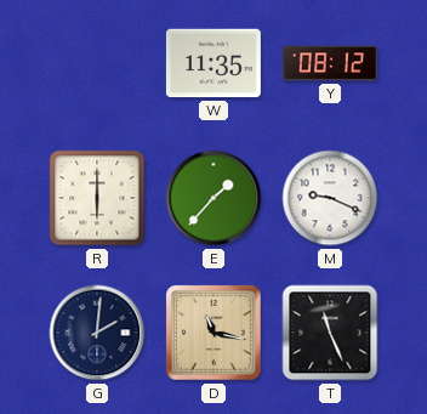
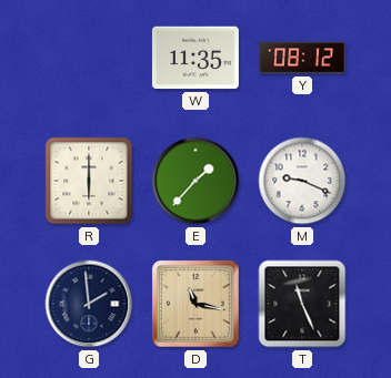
G: 2:01 -> 1:59 (89, 304)
